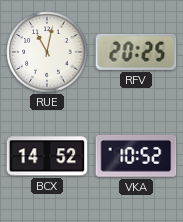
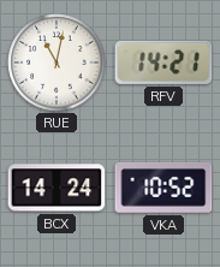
RFV: 20:25 -> 14:21 (163, 63)
BCX: 14:52 -> 14:24 (57, 188)
